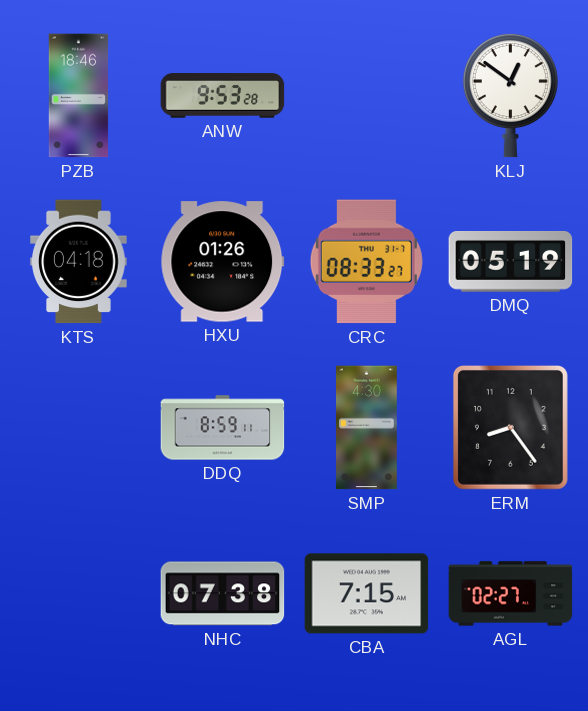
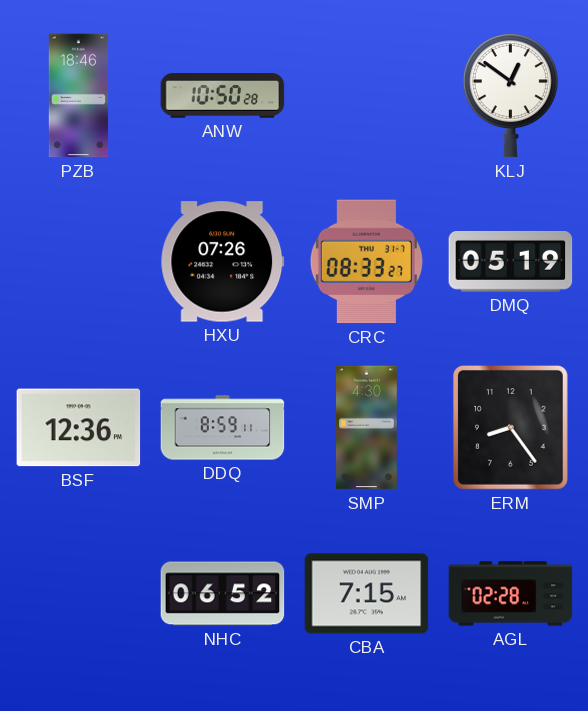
ANW: 9:53 -> 10:50 (223, 96)
KTS: 04:18 -> none (79, 262)
HXU: 01:26 -> 07:26 (223, 262)
BSF: none -> 12:36 (79, 428)
NHC: 07:38 -> 06:52 (223, 594)
AGL: 02:27 -> 02:28 (511, 594)
